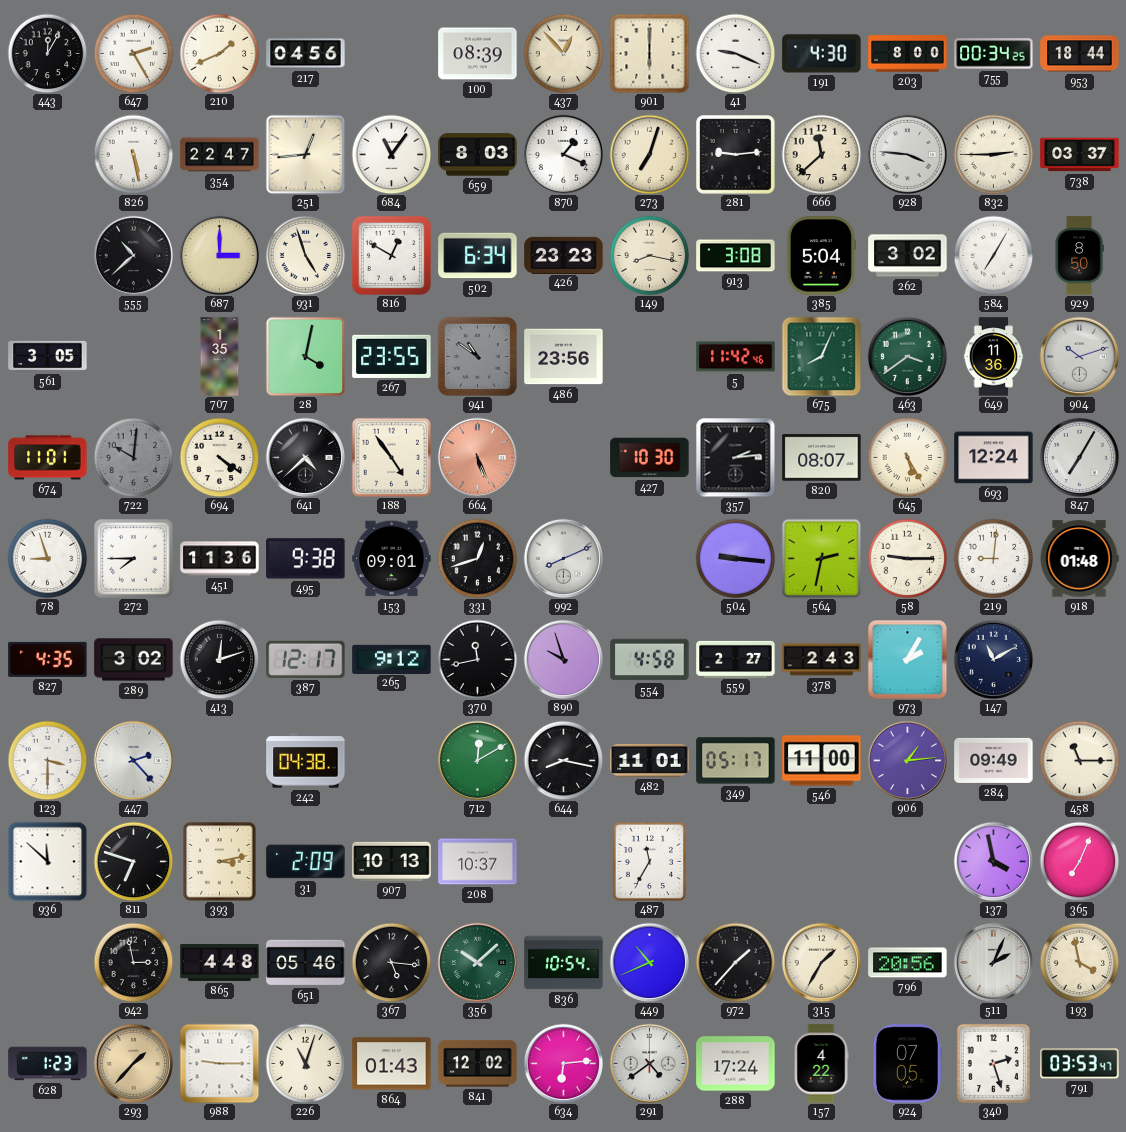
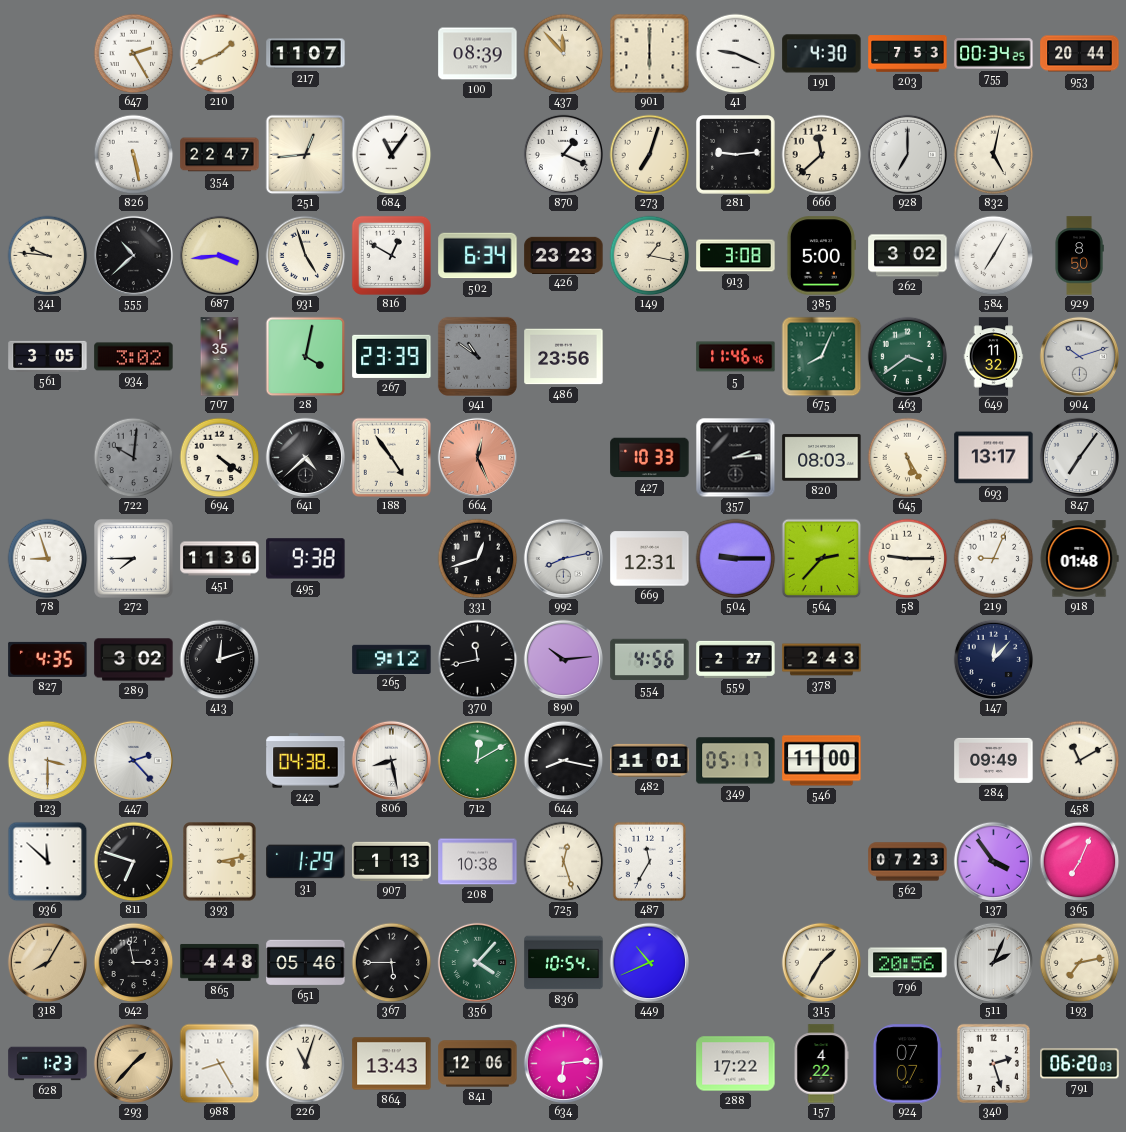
443: 12:05 -> none (47, 53)
217: 04:56 -> 11:07 (306, 54)
437: 12:53 -> 11:53 (563, 53)
203: 8:00 -> 7:53 (908, 54)
953: 18:44 -> 20:44 (1080, 54)
659: 8:03 -> none (478, 155)
928: 3:46 -> 7:00 (907, 154)
832: 2:45 -> 5:02 (993, 154)
738: 03:37 -> none (1080, 155)
341: none -> 9:46 (47, 255)
687: 3:00 -> 3:44 (219, 255)
149: 8:17 -> 1:17 (649, 255)
385: 5:04 -> 5:00 (821, 256)
934: none -> 3:02 (134, 357)
267: 23:55 -> 23:39 (392, 356)
5: 11:42 -> 11:46 (736, 357)
649: 11:36 -> 11:32 (994, 357)
674: 11:01 -> none (48, 458)
664: 5:26 -> 12:26 (477, 457)
427: 10:30 -> 10:33 (650, 458)
820: 08:07 -> 08:03 (822, 458)
693: 12:24 -> 13:17 (994, 458)
847: 7:05 -> 7:06 (1079, 457)
153: 09:01 -> none (392, 559)
992: 8:11 -> 8:13 (563, 558)
669: none -> 12:31 (650, 559)
504: 9:16 -> 9:15 (735, 558)
564: 2:32 -> 2:37 (821, 558)
219: 9:01 -> 9:04 (993, 558)
387: 12:17 -> none (306, 659)
890: 9:57 -> 10:14 (563, 659)
554: 4:58 -> 4:56 (650, 660)
973: 2:05 -> none (907, 659)
147: 11:10 -> 12:07 (993, 659)
806: none -> 8:28 (391, 760)
906: 1:14 -> none (907, 760)
458: 11:15 -> 11:10 (1079, 760)
31: 2:09 -> 1:29 (306, 862)
907: 10:13 -> 1:13 (392, 861)
208: 10:37 -> 10:38 (478, 862)
725: none -> 12:27 (563, 861)
562: none -> 07:23 (908, 862)
137: 3:58 -> 3:54 (993, 861)
318: none -> 8:05 (47, 962)
367: 5:16 -> 5:45 (391, 962)
356: 10:08 -> 4:07 (477, 962)
972: 1:37 -> none (735, 962)
193: 3:58 -> 7:13 (1079, 962)
988: 9:15 -> 8:25 (219, 1063)
864: 01:43 -> 13:43 (392, 1064)
841: 12:02 -> 12:06 (478, 1064)
291: 4:39 -> none (649, 1063)
288: 17:24 -> 17:22 (736, 1064)
924: 07:05 -> 07:07 (907, 1064)
791: 03:53 -> 06:20 (1080, 1064)
